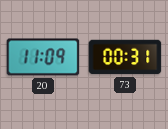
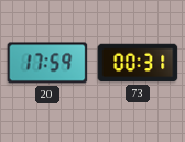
20: 11:09 -> 17:59 (47, 63)
